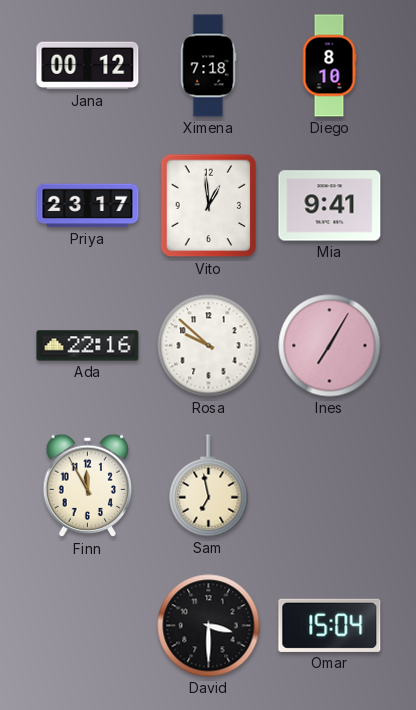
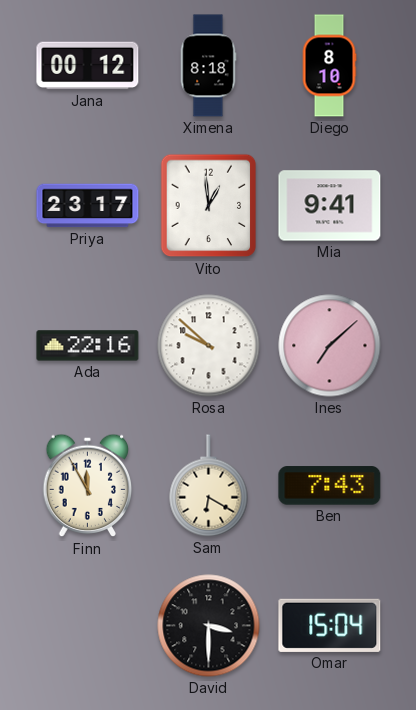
Ximena: 7:18 -> 8:18 (208, 66)
Ines: 7:05 -> 7:08 (330, 346)
Sam: 6:58 -> 6:20 (209, 486)
Ben: none -> 7:43 (330, 486)
